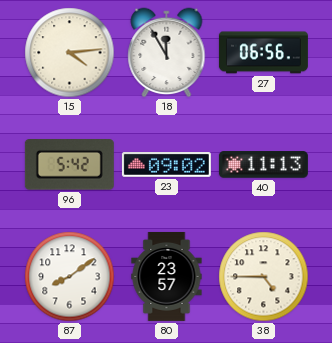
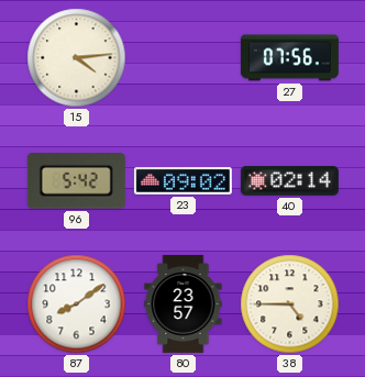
18: 11:55 -> none (167, 53)
27: 06:56 -> 07:56 (289, 58)
40: 11:13 -> 02:14 (289, 181)
